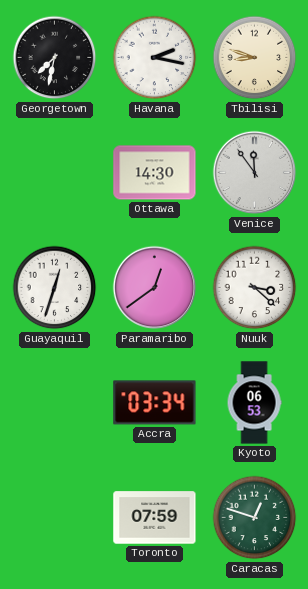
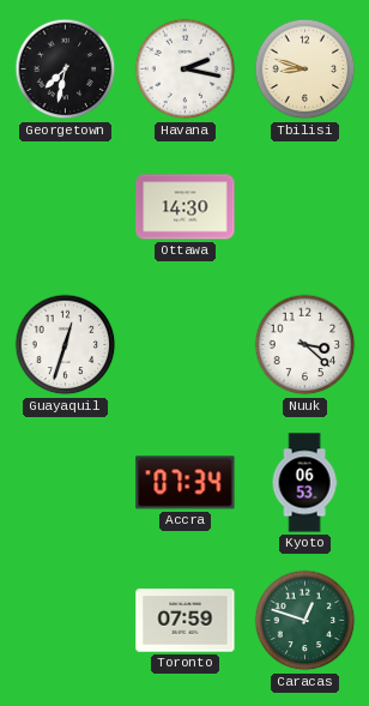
Venice: 11:54 -> none (255, 173)
Paramaribo: 12:39 -> none (155, 288)
Accra: 03:34 -> 07:34 (186, 483)
